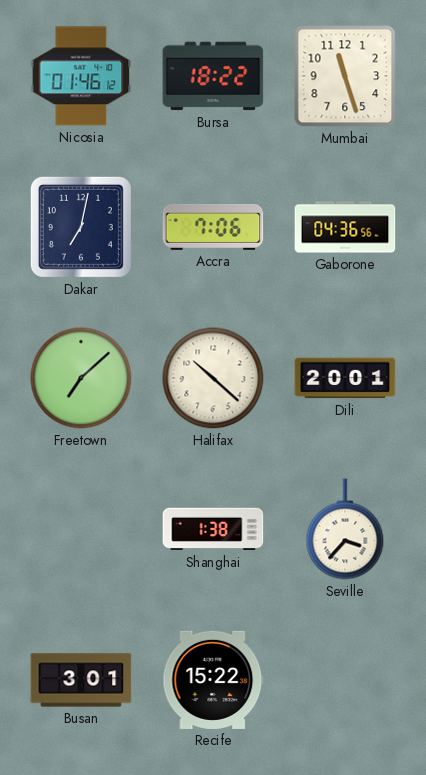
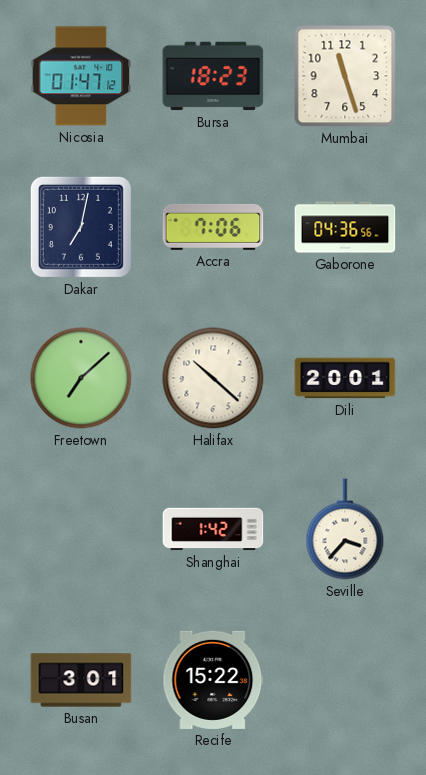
Nicosia: 01:46 -> 01:47 (81, 76)
Bursa: 18:22 -> 18:23 (213, 76)
Shanghai: 1:38 -> 1:42 (213, 529)
